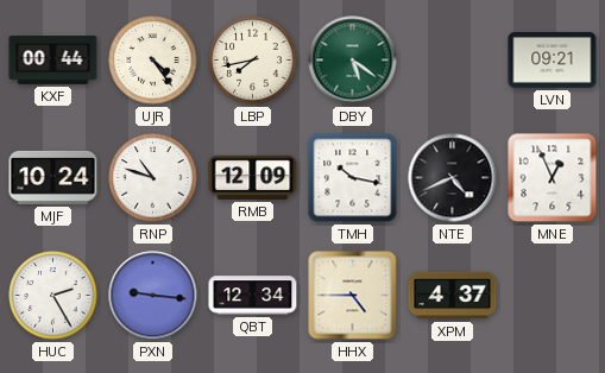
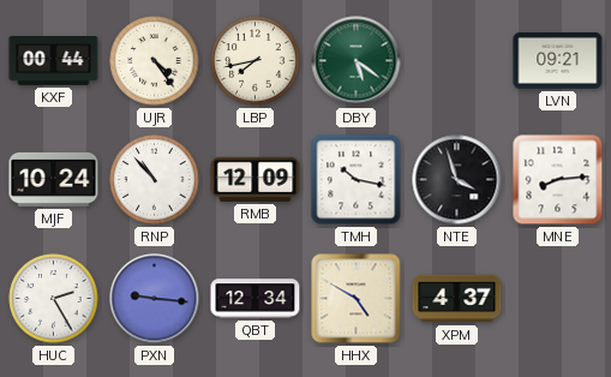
RNP: 10:48 -> 10:53 (155, 180)
NTE: 4:41 -> 3:57 (457, 180)
MNE: 12:56 -> 8:14 (558, 180)
HHX: 4:45 -> 4:50 (357, 299)
